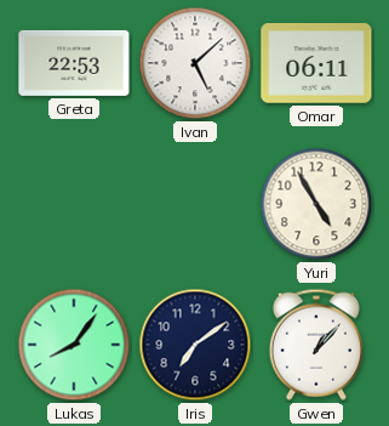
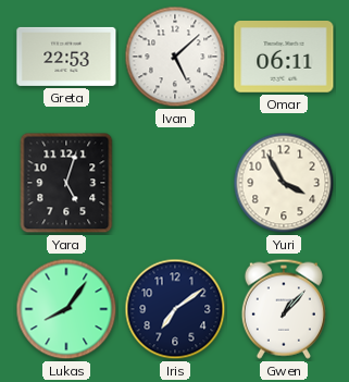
Yara: none -> 5:03 (66, 183)
Yuri: 4:55 -> 3:55 (284, 183)
